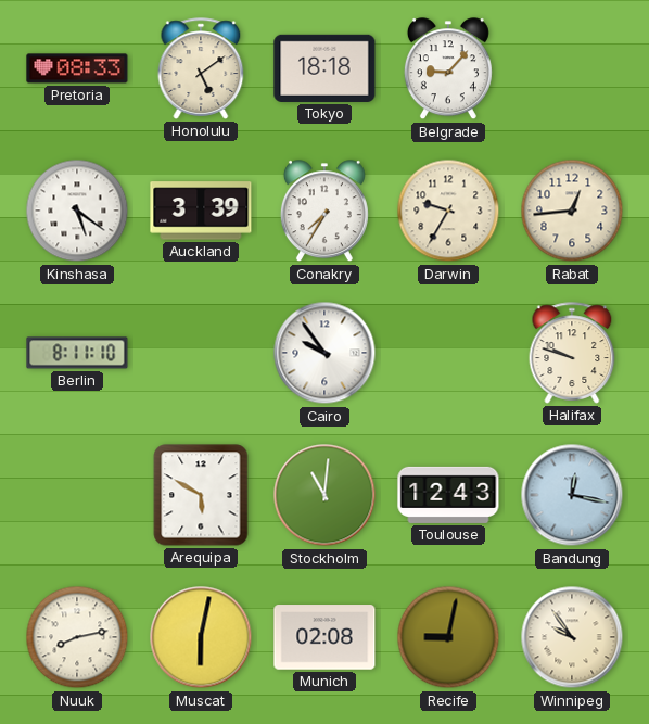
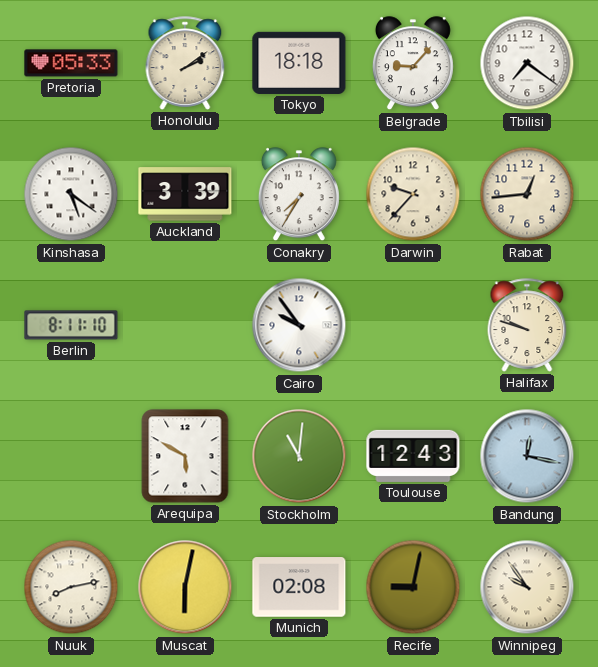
Pretoria: 08:33 -> 05:33 (71, 63)
Honolulu: 5:09 -> 2:09 (185, 63)
Tbilisi: none -> 7:21 (527, 63)
Darwin: 9:35 -> 9:37 (413, 194)
